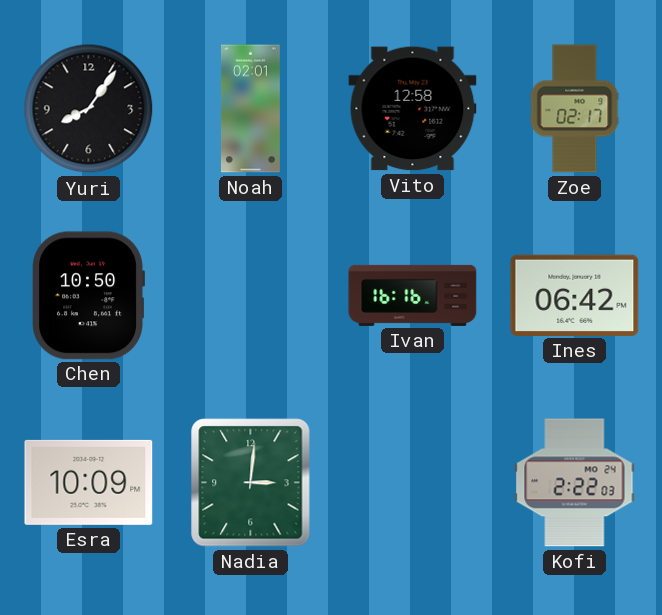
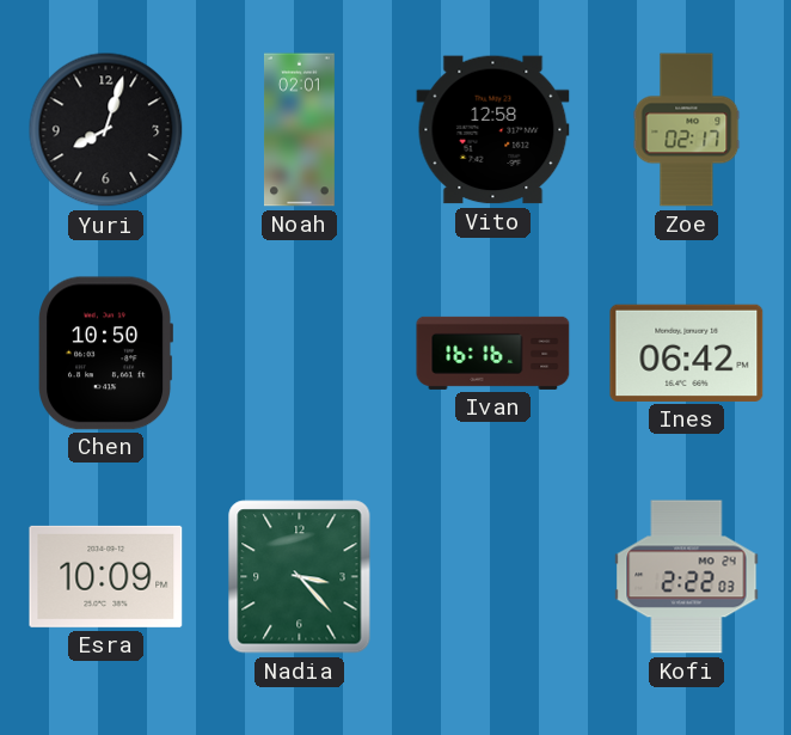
Yuri: 8:06 -> 8:03 (106, 130)
Nadia: 3:01 -> 3:23 (300, 577)
